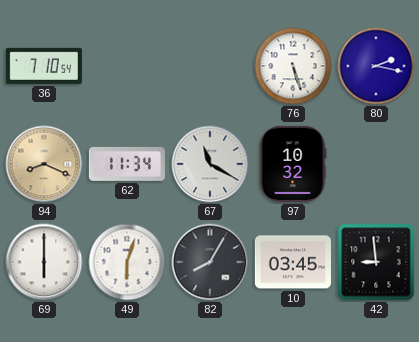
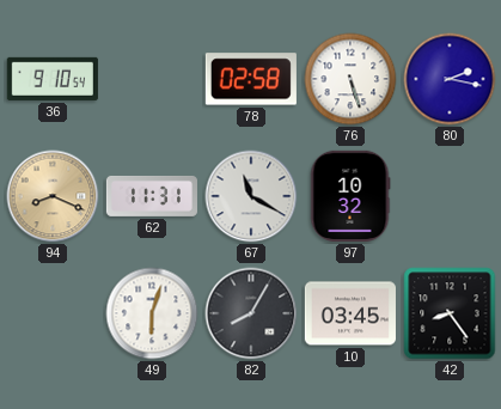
36: 7:10 -> 9:10 (53, 79)
78: none -> 02:58 (251, 79)
62: 11:34 -> 11:31 (152, 196)
69: 6:00 -> none (44, 262)
42: 8:59 -> 8:24 (450, 313)
